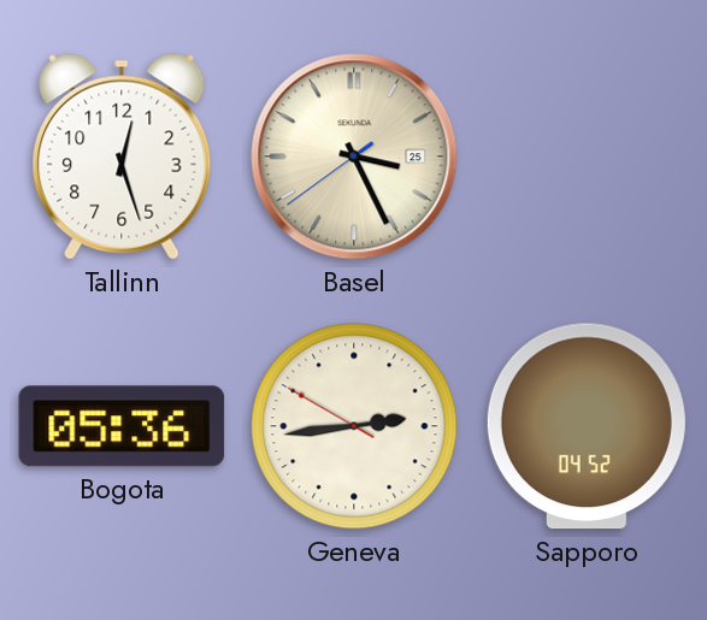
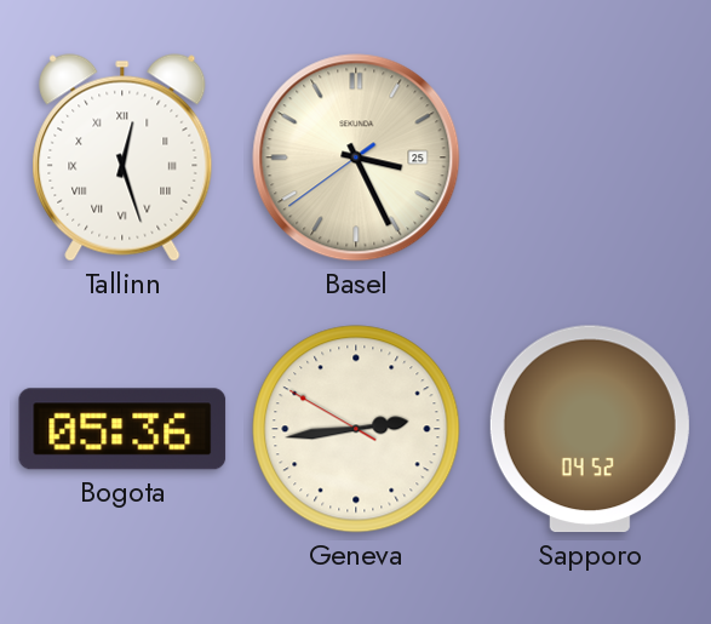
Tallinn numerals: Arabic -> Roman (122, 158)
